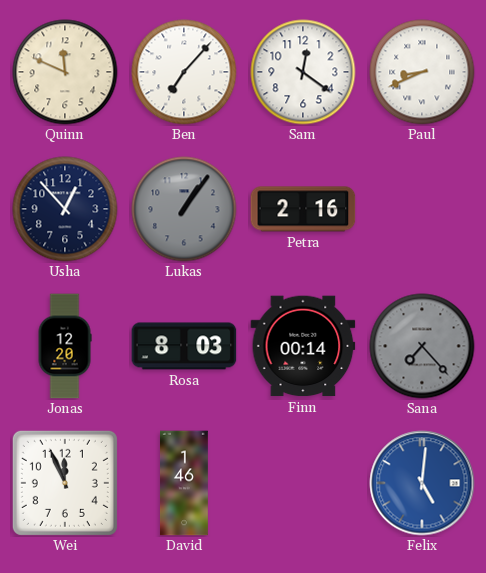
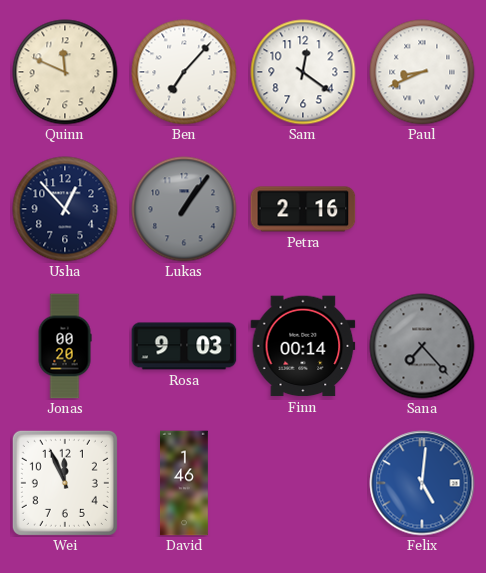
Jonas: 12:20 -> 00:20 (65, 346)
Rosa: 8:03 -> 9:03 (184, 346)
